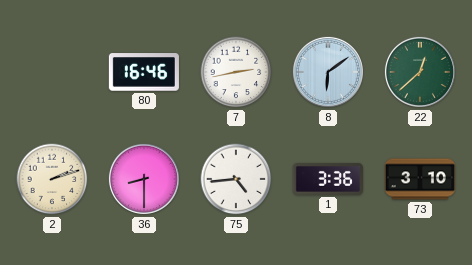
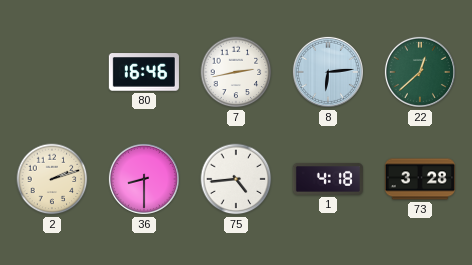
8: 6:09 -> 6:14 (328, 72)
1: 3:36 -> 4:18 (328, 179)
73: 3:10 -> 3:28 (420, 179)
